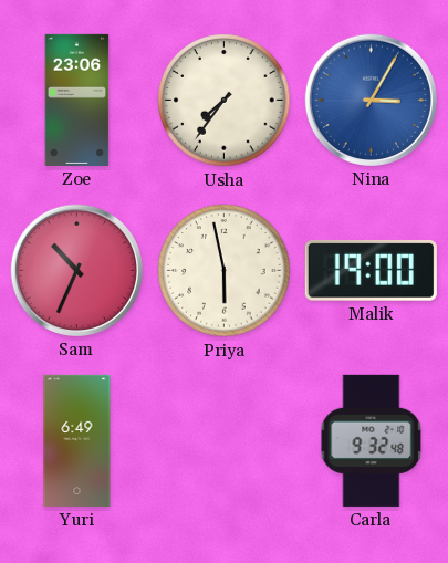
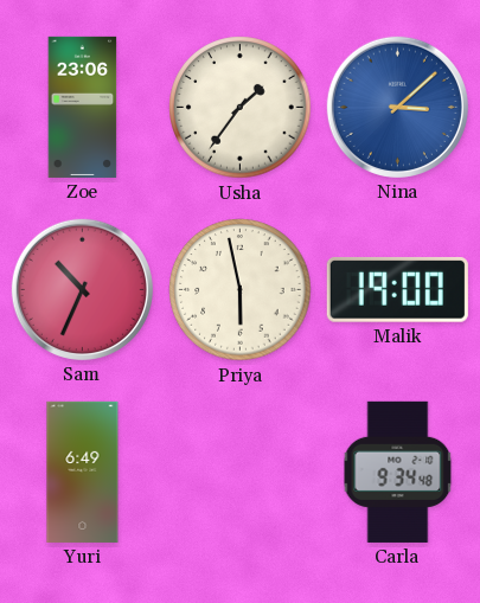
Usha: 7:36 -> 1:36 (241, 108)
Nina: 3:05 -> 3:08 (397, 107)
Carla: 9:32 -> 9:34 (398, 472)
